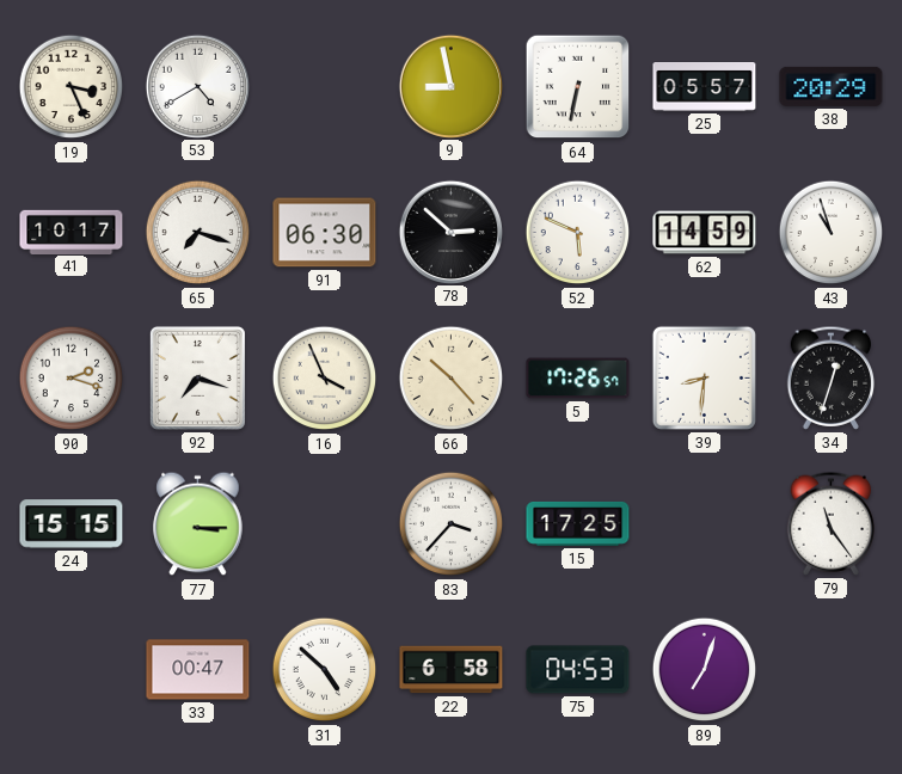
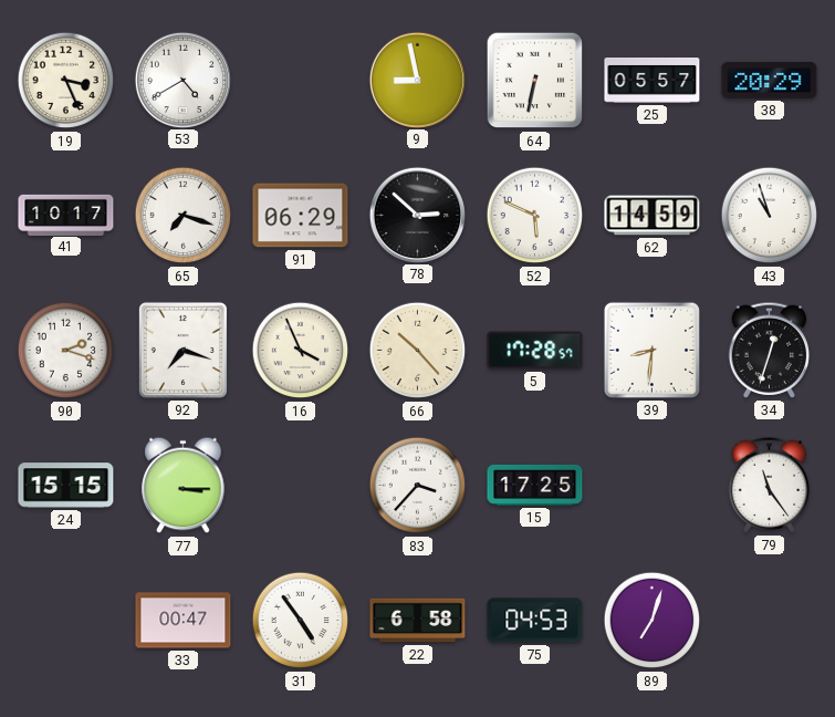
91: 06:30 -> 06:29 (301, 216)
5: 17:26 -> 17:28 (535, 351)
31: 4:52 -> 4:54 (301, 621)
